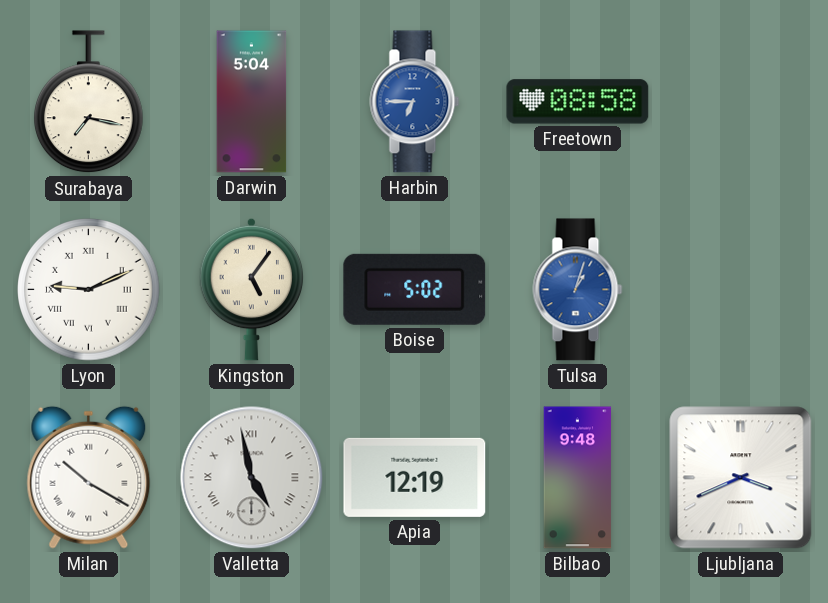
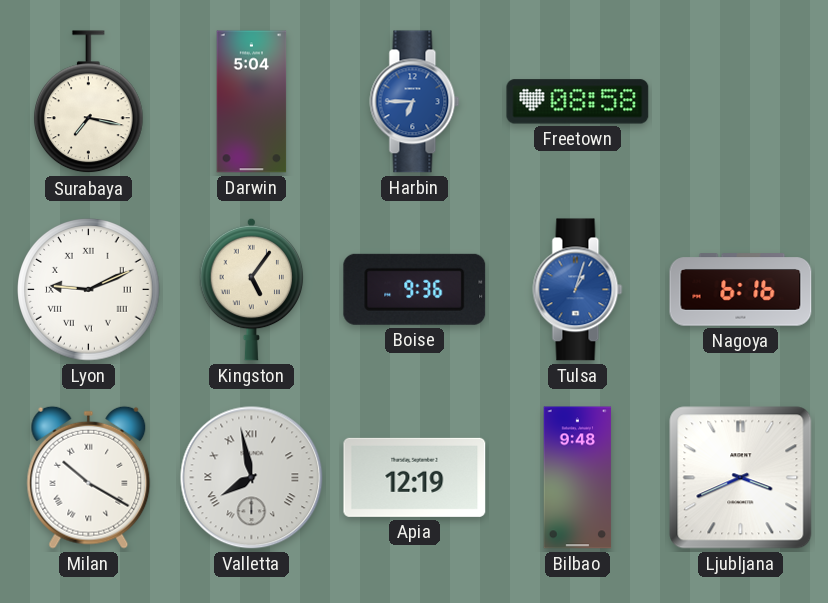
Boise: 5:02 -> 9:36 (415, 289)
Nagoya: none -> 6:16 (741, 290)
Valletta: 4:58 -> 7:58 (252, 478)
